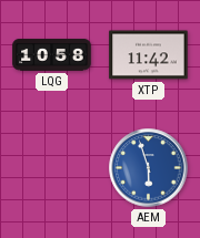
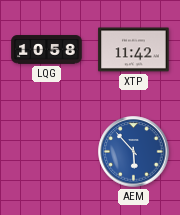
AEM: 5:57 -> 5:53 (134, 152)
